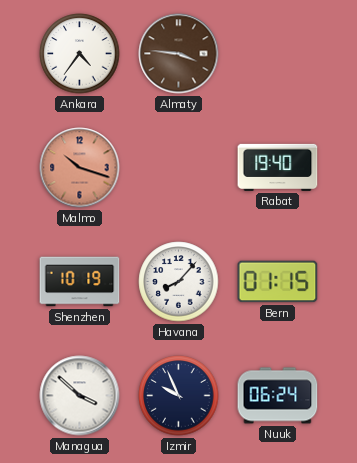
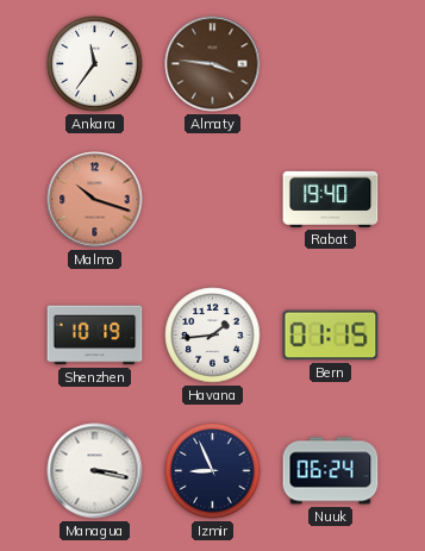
Ankara: 4:36 -> 11:36 (95, 64)
Havana: 8:07 -> 1:44 (213, 336)
Managua: 3:52 -> 3:17 (95, 471)
Izmir: 9:56 -> 8:56 (213, 471)
